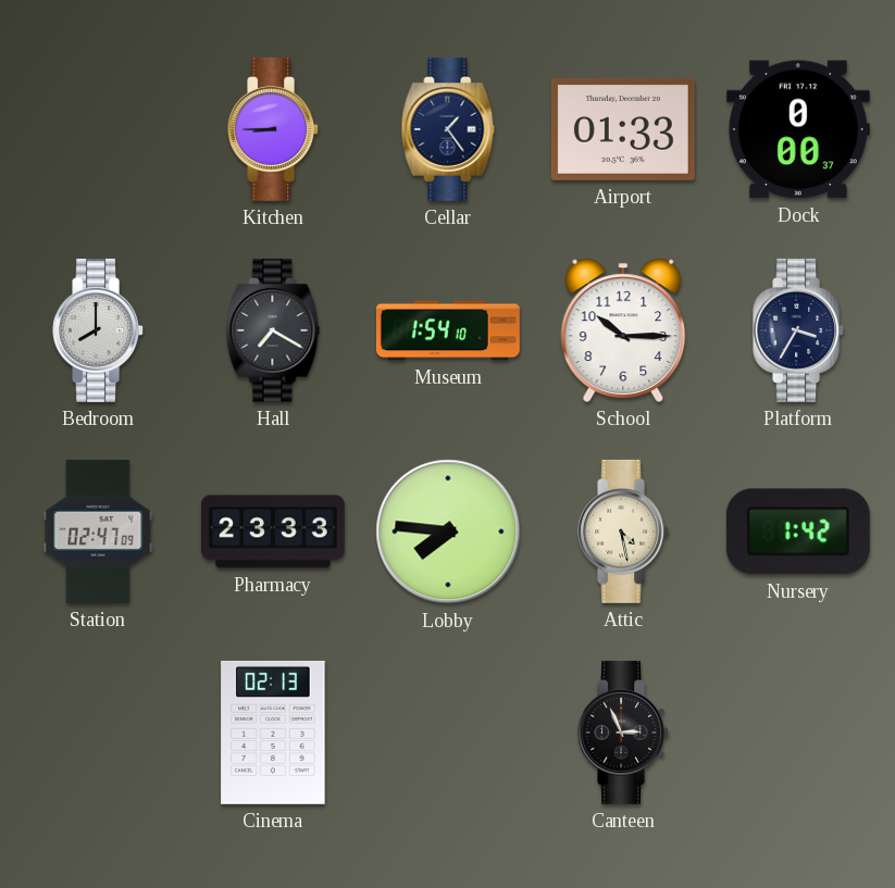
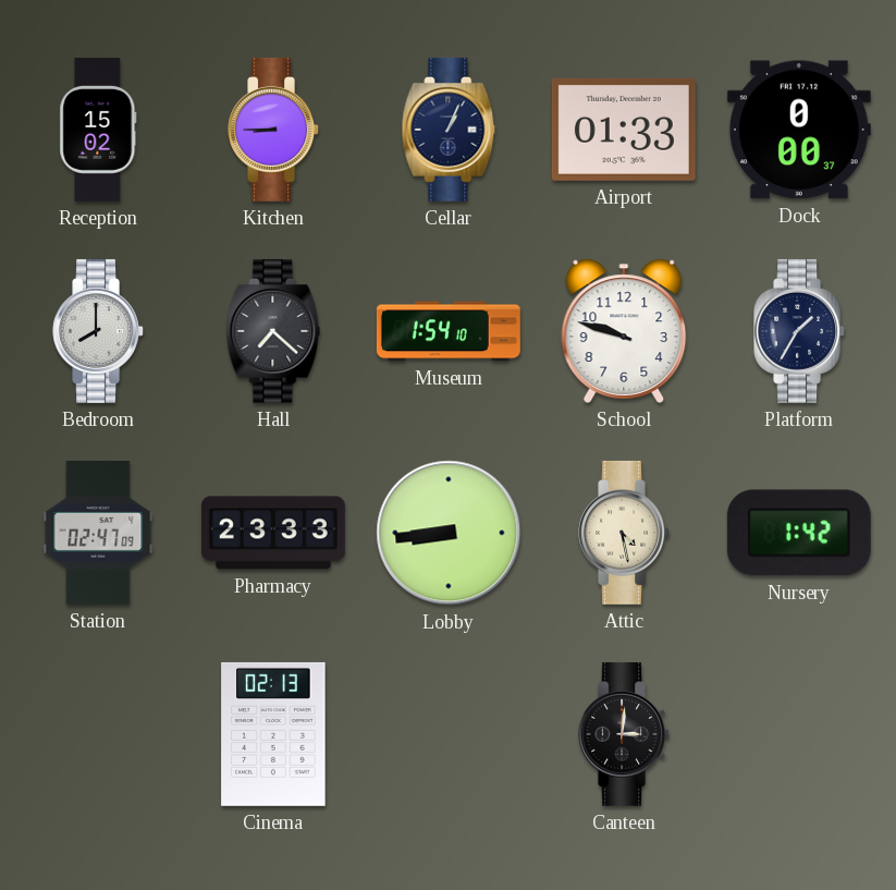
Reception: none -> 15:02 (98, 130)
Cellar: 1:24 -> 1:04 (449, 130)
Hall: 7:20 -> 7:22 (273, 331)
School: 10:15 -> 9:48 (624, 331)
Platform: 3:35 -> 1:35 (799, 331)
Lobby: 7:46 -> 8:44 (449, 533)
Canteen: 2:56 -> 3:01 (624, 734)
